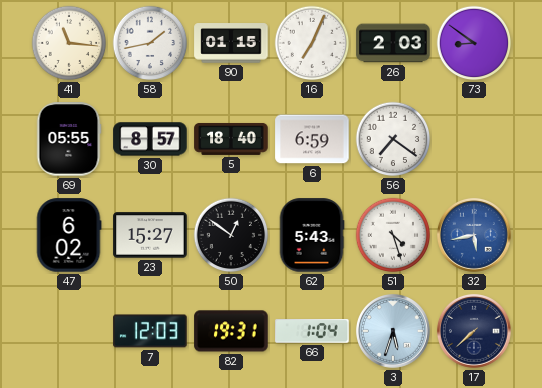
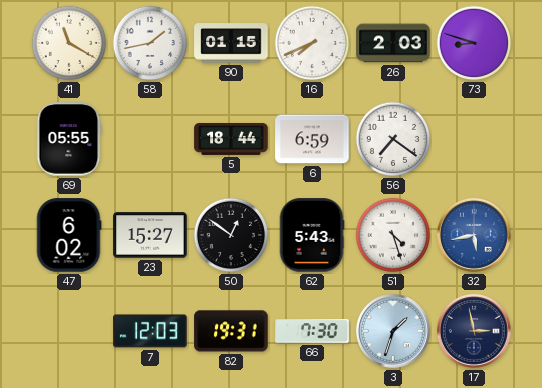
41: 11:16 -> 11:20 (69, 43)
16: 7:04 -> 7:41 (312, 43)
73: 8:51 -> 8:48 (474, 43)
30: 8:57 -> none (150, 139)
5: 18:40 -> 18:44 (231, 139)
66: 1:04 -> 7:30 (312, 331)
3: 5:33 -> 1:33 (393, 331)
17: 7:38 -> 2:58 (474, 331)
